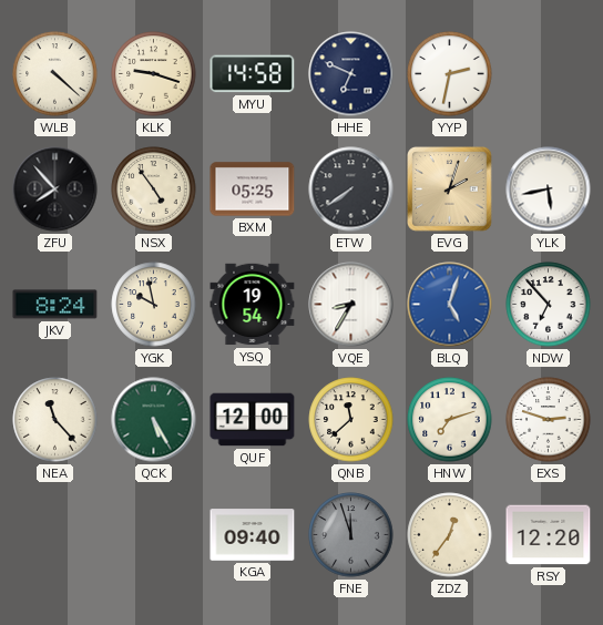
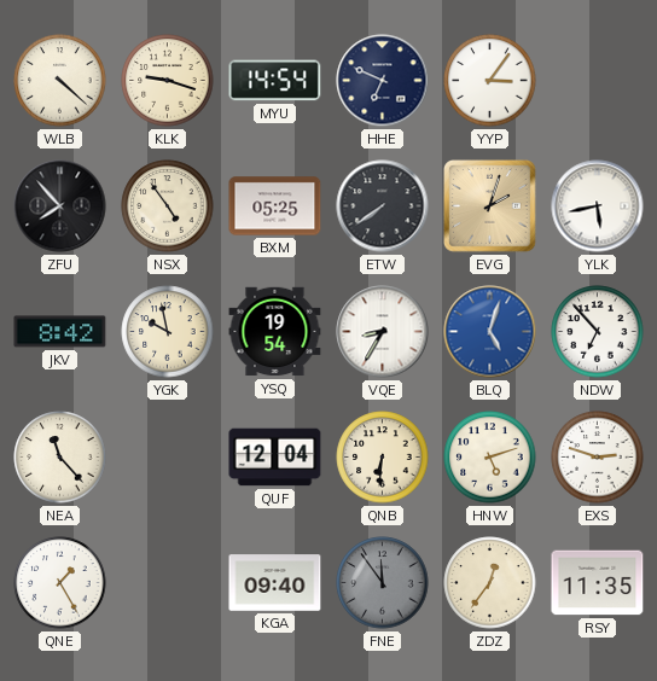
MYU: 14:58 -> 14:54 (275, 81)
YYP: 2:32 -> 3:06 (490, 81)
JKV: 8:24 -> 8:42 (60, 332)
QCK: 5:25 -> none (154, 420)
QUF: 12:00 -> 12:04 (275, 458)
QNB: 11:38 -> 6:31 (383, 458)
HNW: 7:12 -> 5:12 (490, 458)
QNE: none -> 1:25 (60, 583)
FNE: 11:57 -> 11:54 (383, 583)
RSY: 12:20 -> 11:35 (598, 583)
